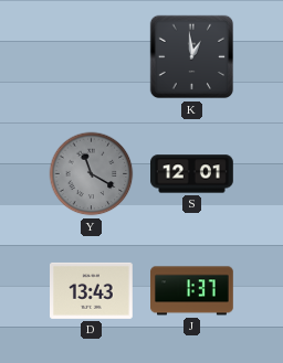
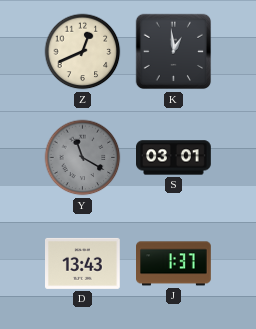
Z: none -> 12:41 (83, 52)
S: 12:01 -> 03:01 (174, 158)
